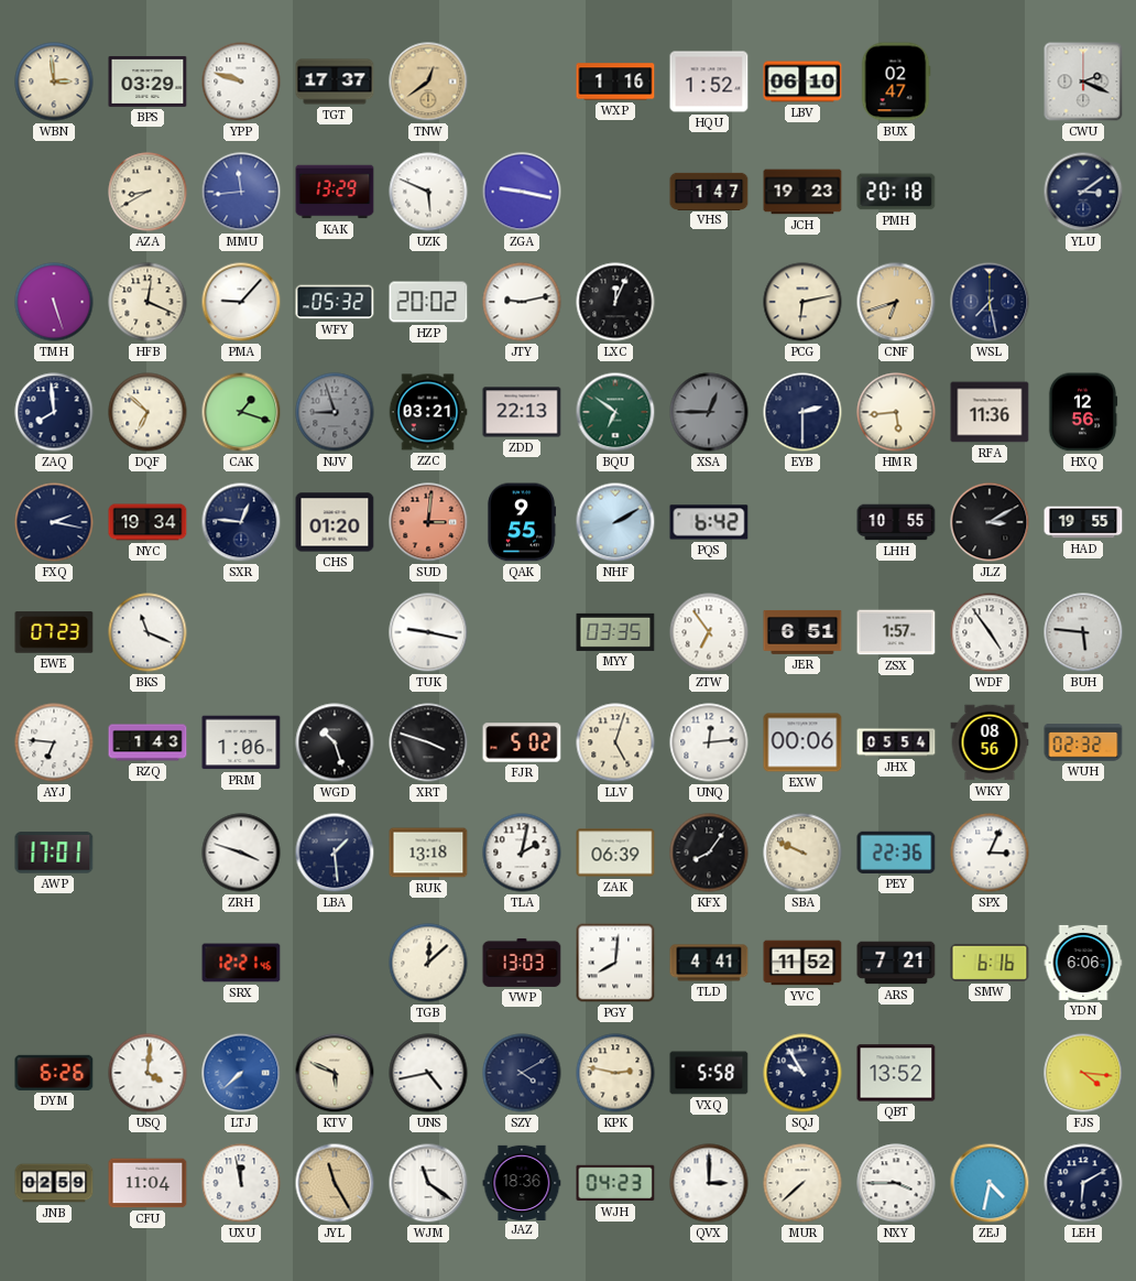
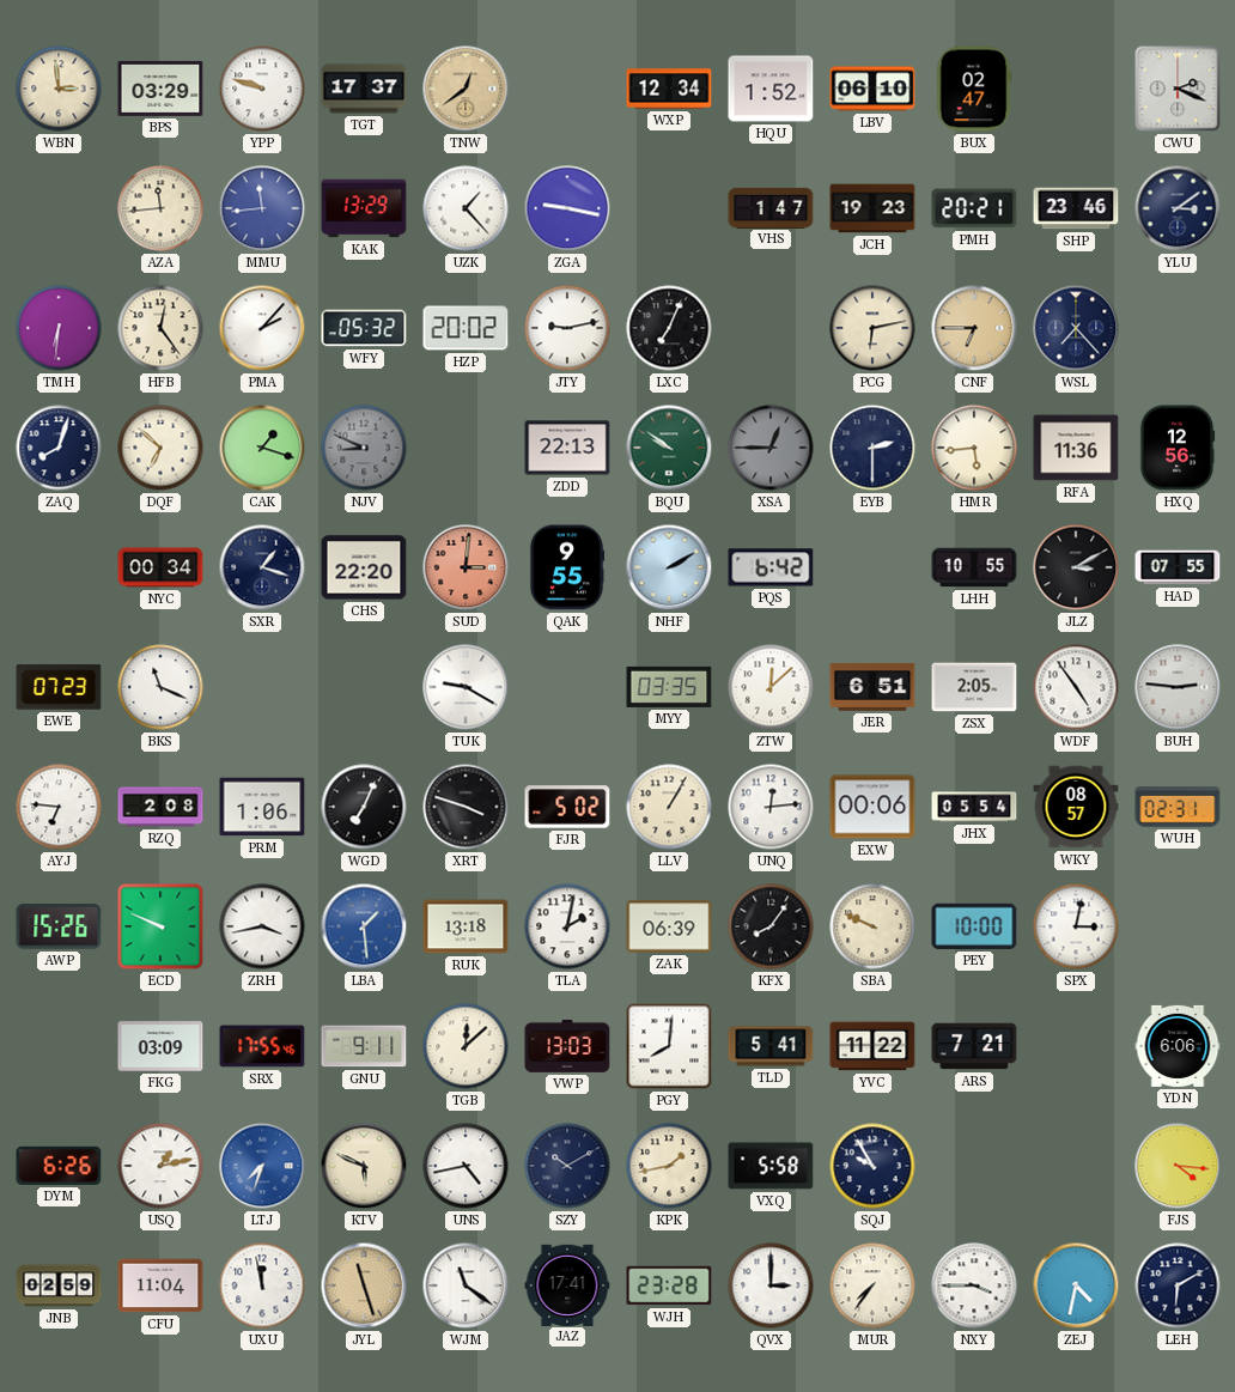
WXP: 1:16 -> 12:34 (669, 89)
AZA: 8:40 -> 11:44 (160, 208)
UZK: 5:49 -> 1:23 (466, 208)
PMH: 20:18 -> 20:21 (974, 208)
SHP: none -> 23:46 (1076, 208)
TMH: 5:27 -> 6:31 (59, 328)
HFB: 12:19 -> 12:24 (160, 328)
PMA: 9:07 -> 2:07 (262, 328)
LXC: 12:04 -> 7:04 (669, 328)
CNF: 6:42 -> 6:45 (974, 328)
WSL: 7:28 -> 7:23 (1076, 328)
ZAQ: 7:59 -> 8:03 (59, 448)
NJV: 8:57 -> 8:49 (364, 448)
ZZC: 03:21 -> none (428, 412)
BQU: 6:51 -> 9:51 (669, 448)
FXQ: 2:17 -> none (54, 522)
NYC: 19:34 -> 00:34 (160, 567)
SXR: 12:46 -> 1:18 (262, 567)
CHS: 01:20 -> 22:20 (364, 567)
HAD: 19:55 -> 07:55 (1178, 567)
TUK: 9:17 -> 9:20 (466, 687)
ZTW: 6:54 -> 12:08 (771, 687)
ZSX: 1:57 -> 2:05 (974, 687)
BUH: 5:46 -> 2:46 (1178, 687)
RZQ: 1:43 -> 2:08 (160, 807)
WGD: 10:27 -> 7:04 (364, 807)
LLV: 5:03 -> 1:05 (669, 807)
WKY: 08:56 -> 08:57 (1076, 807)
WUH: 02:32 -> 02:31 (1178, 807)
AWP: 17:01 -> 15:26 (59, 926)
ECD: none -> 9:49 (160, 926)
ZRH: 3:48 -> 3:43 (262, 926)
LBA dial: navy -> blue (364, 926)
PEY: 22:36 -> 10:00 (974, 926)
SPX: 3:04 -> 3:02 (1076, 926)
FKG: none -> 03:09 (160, 1046)
SRX: 12:21 -> 17:55 (262, 1046)
GNU: none -> 9:11 (364, 1046)
TLD: 4:41 -> 5:41 (771, 1046)
YVC: 11:52 -> 11:22 (872, 1046)
SMW: 6:16 -> none (990, 963)
USQ: 4:01 -> 1:13 (160, 1166)
LTJ: 7:38 -> 7:33 (262, 1166)
SZY: 4:10 -> 10:10 (567, 1166)
KPK: 2:47 -> 1:43 (669, 1166)
QBT: 13:52 -> none (896, 1073)
JYL: 11:25 -> 11:27 (364, 1285)
JAZ: 18:36 -> 17:41 (567, 1284)
WJH: 04:23 -> 23:28 (669, 1285)
MUR: 7:38 -> 7:36 (872, 1285)
